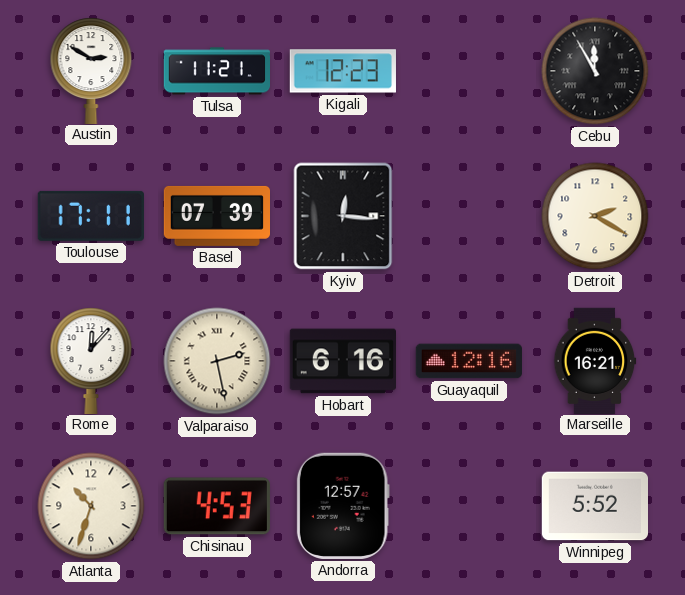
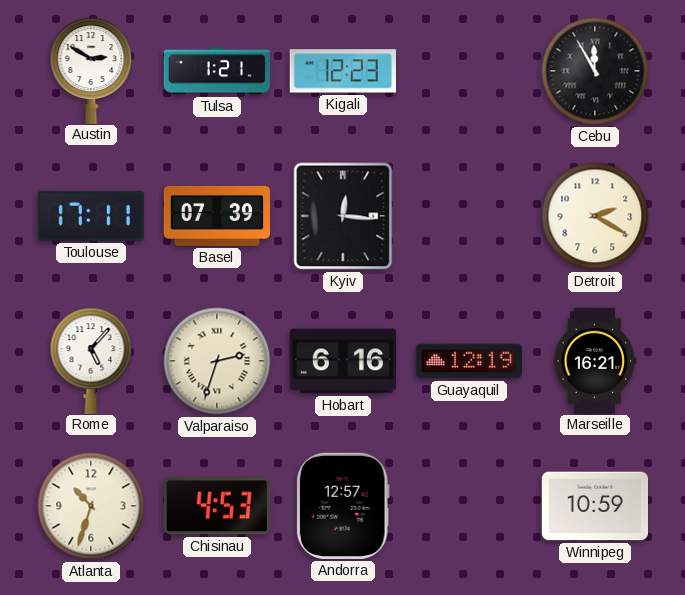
Tulsa: 11:21 -> 1:21 (216, 71)
Rome: 12:07 -> 5:07 (91, 360)
Valparaiso: 2:28 -> 2:33 (217, 361)
Guayaquil: 12:16 -> 12:19 (468, 361)
Winnipeg: 5:52 -> 10:59 (594, 506)
